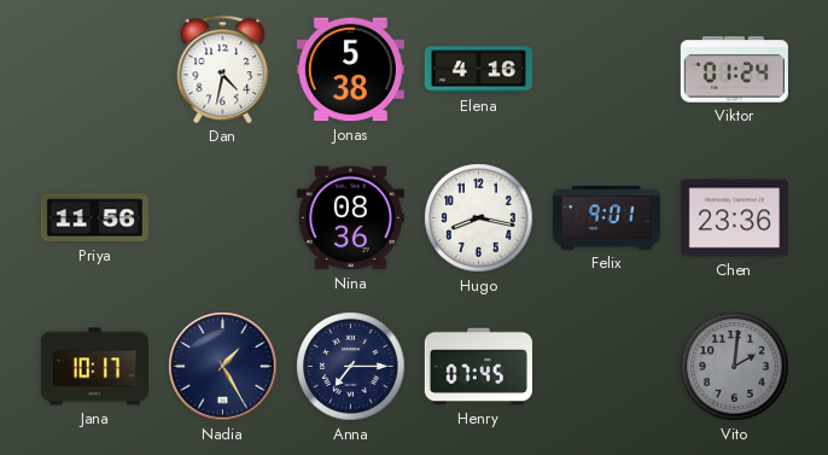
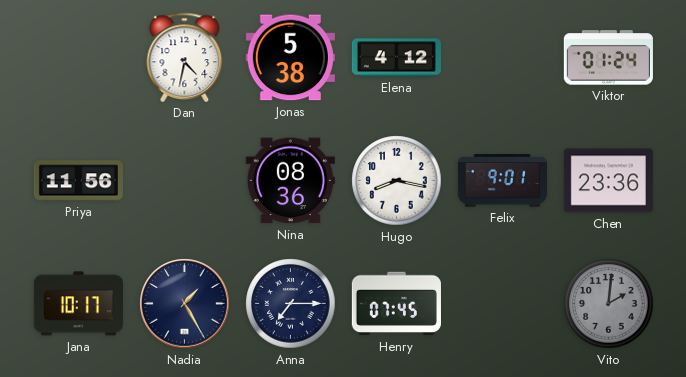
Elena: 4:16 -> 4:12 (396, 58)
